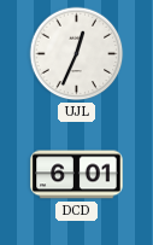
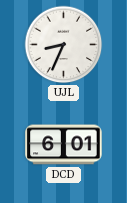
UJL: 12:34 -> 8:34 (64, 45)
